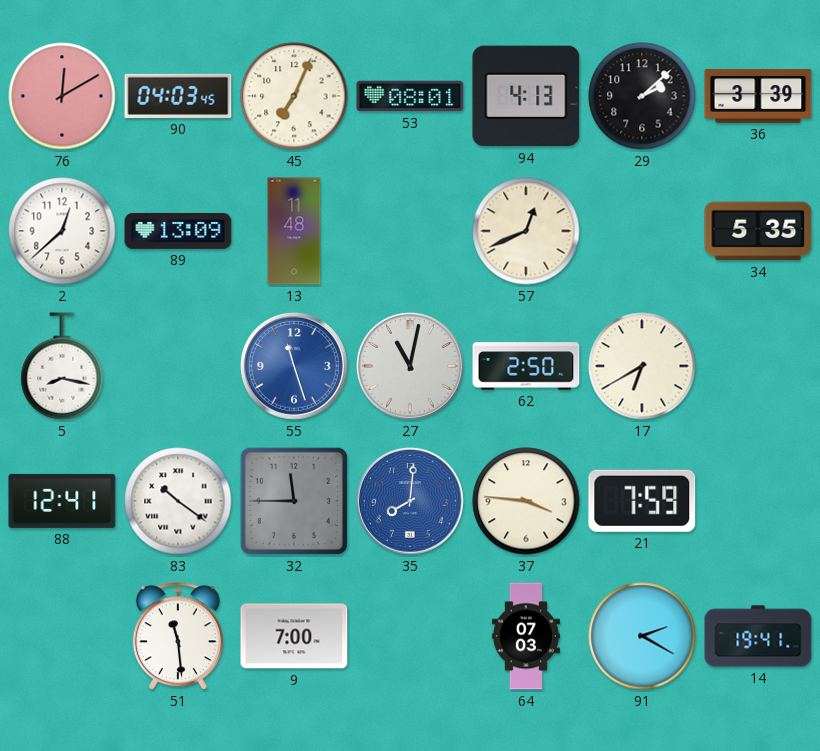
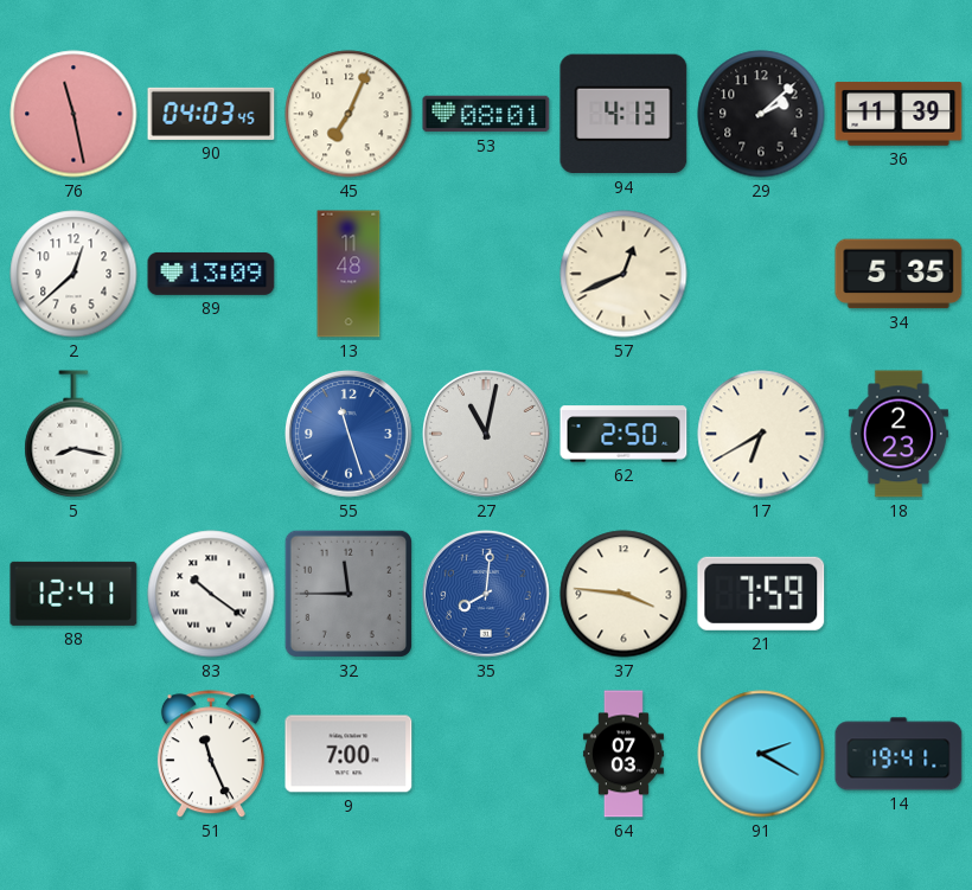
76: 12:10 -> 11:28 (73, 114)
36: 3:39 -> 11:39 (899, 114)
18: none -> 2:23 (899, 434)
51: 11:29 -> 11:26 (211, 755)
